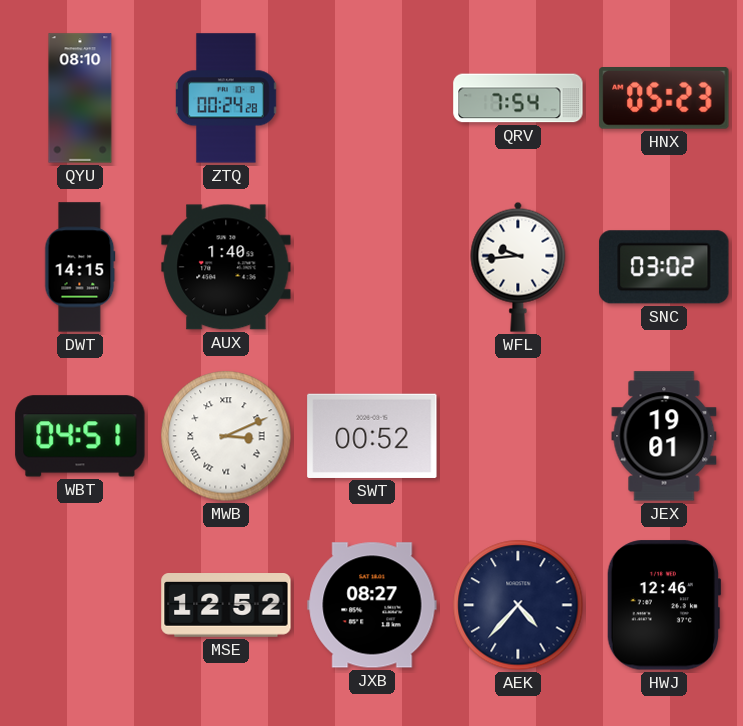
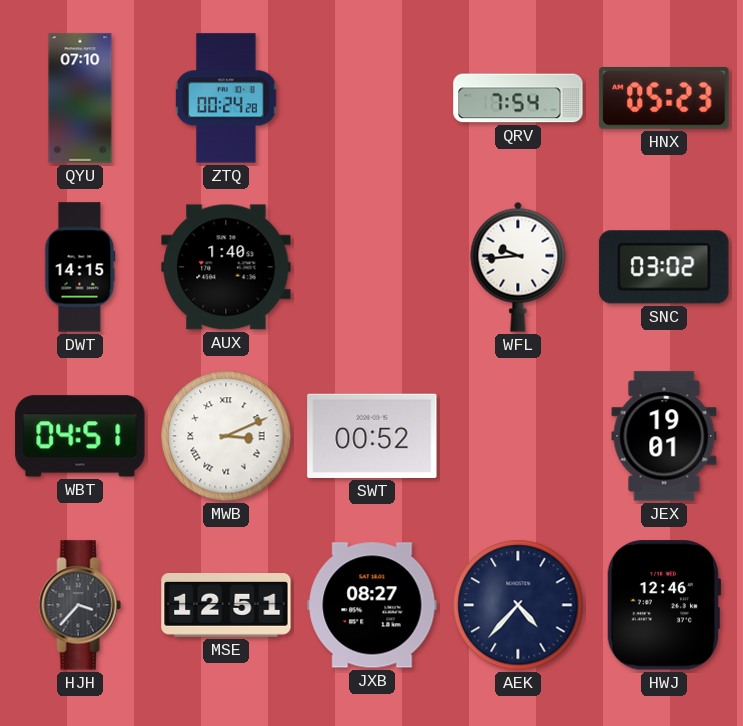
QYU: 08:10 -> 07:10 (80, 98)
HJH: none -> 3:37 (80, 605)
MSE: 12:52 -> 12:51 (226, 606)
